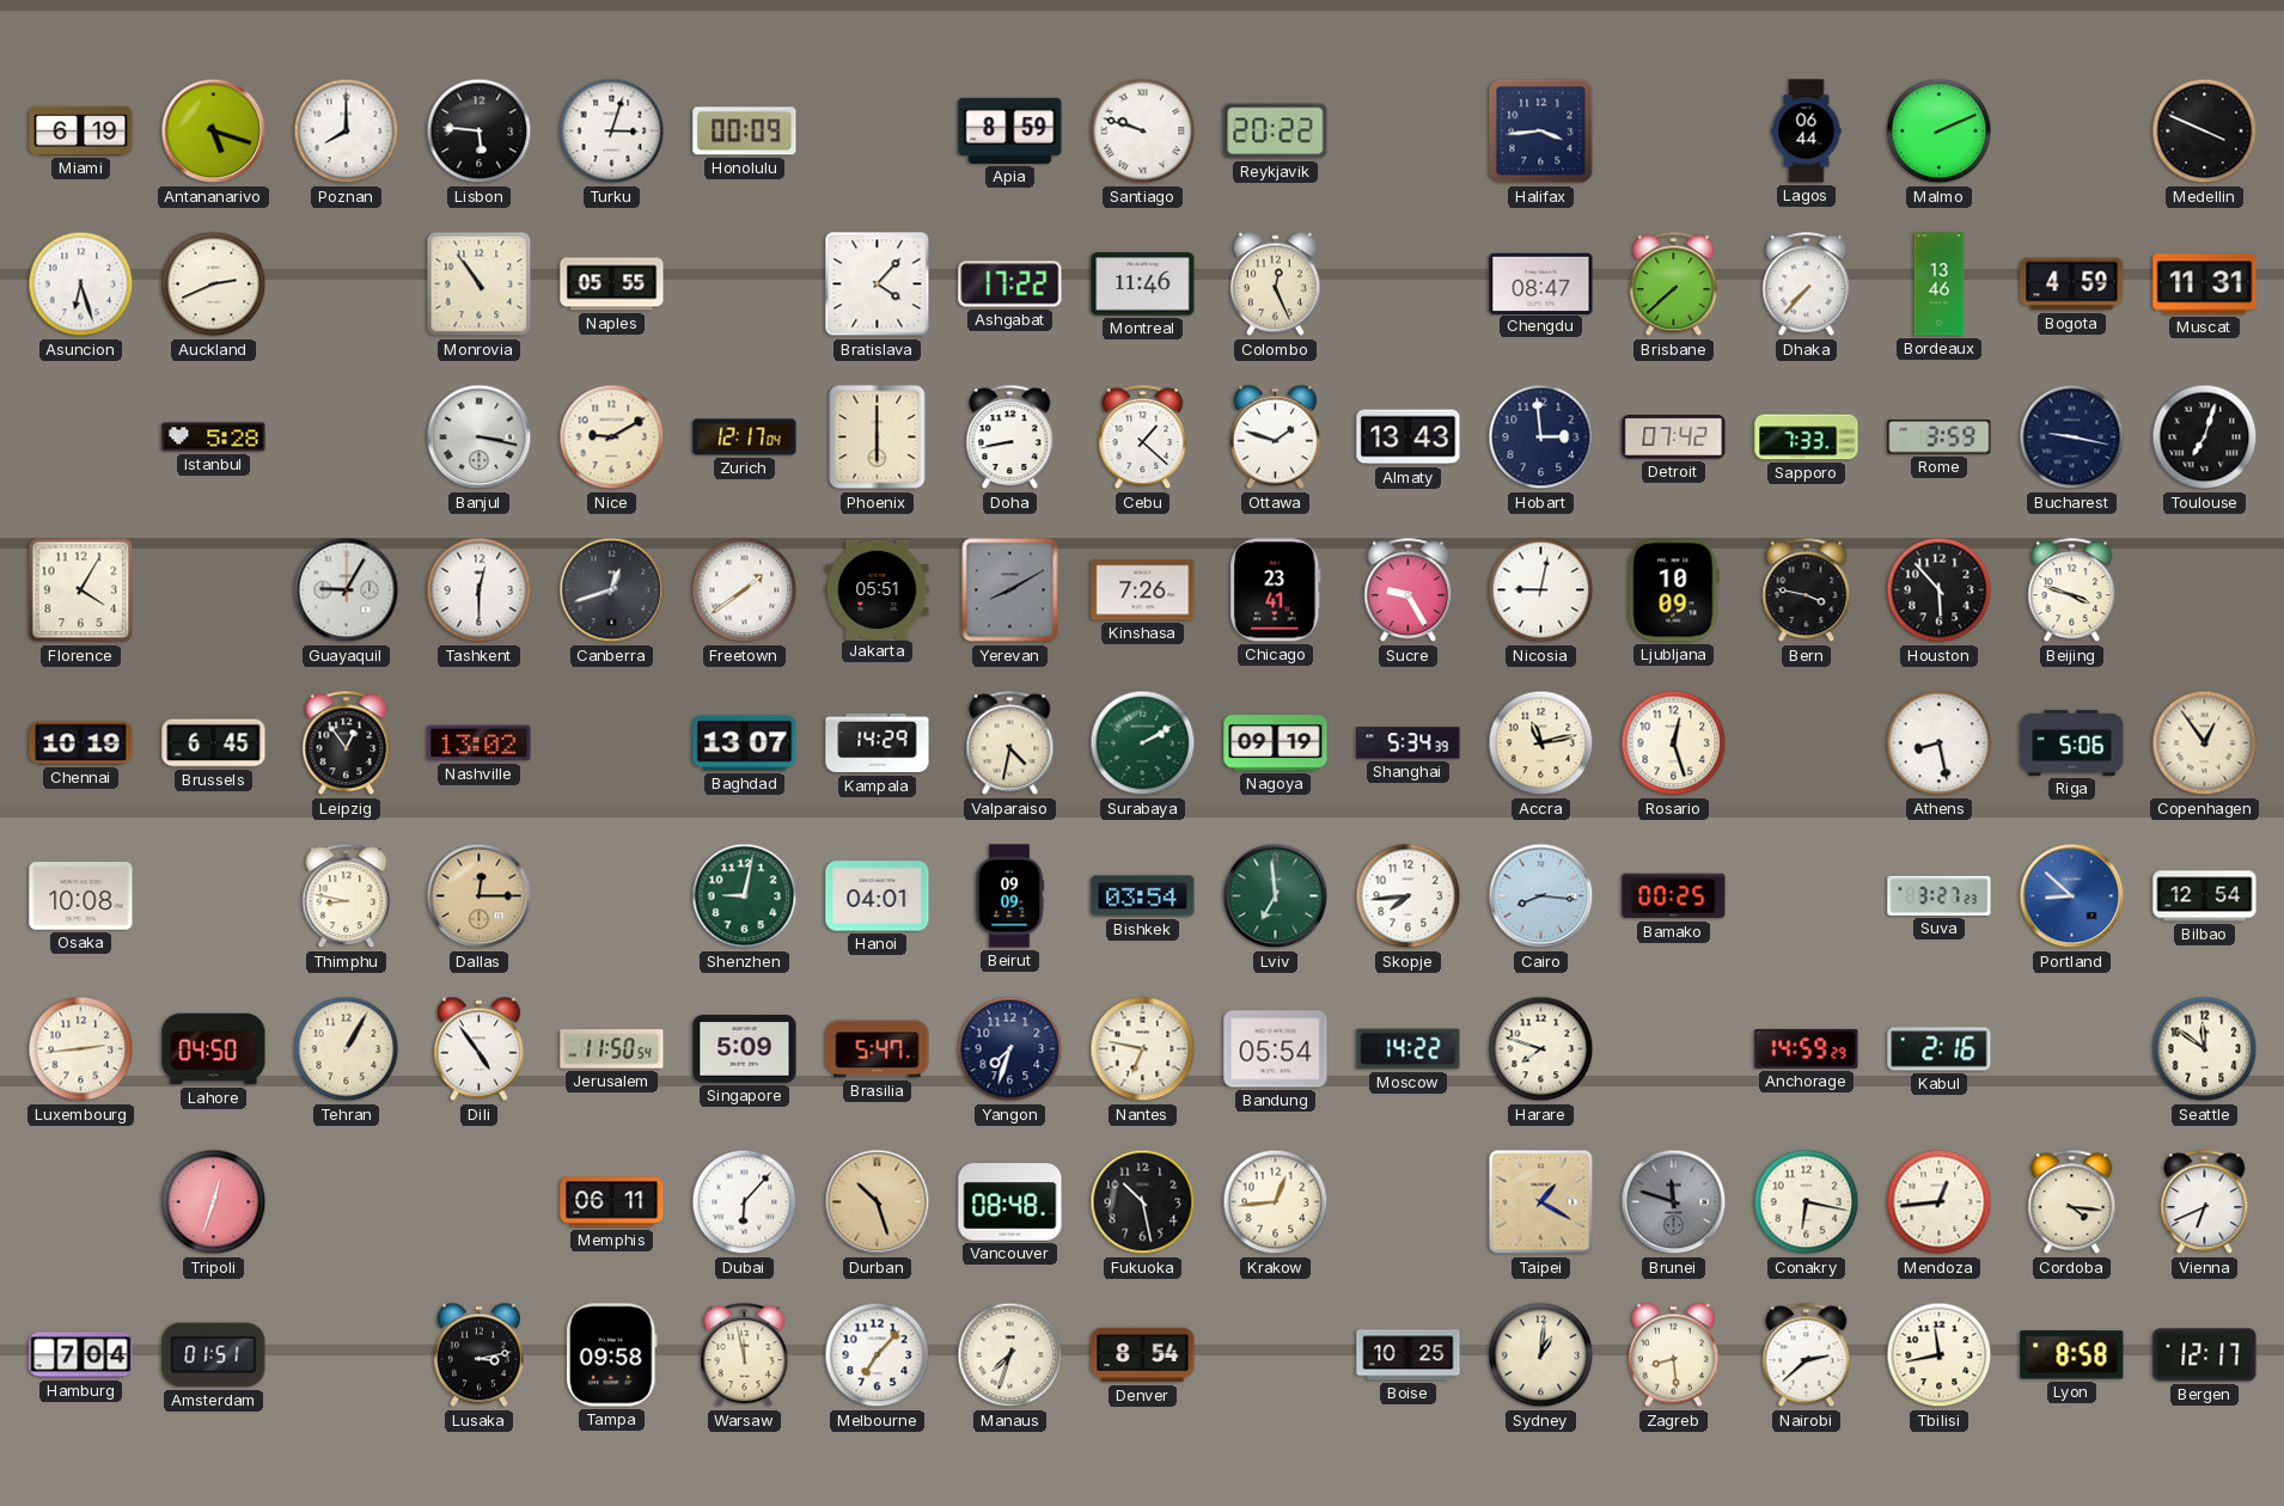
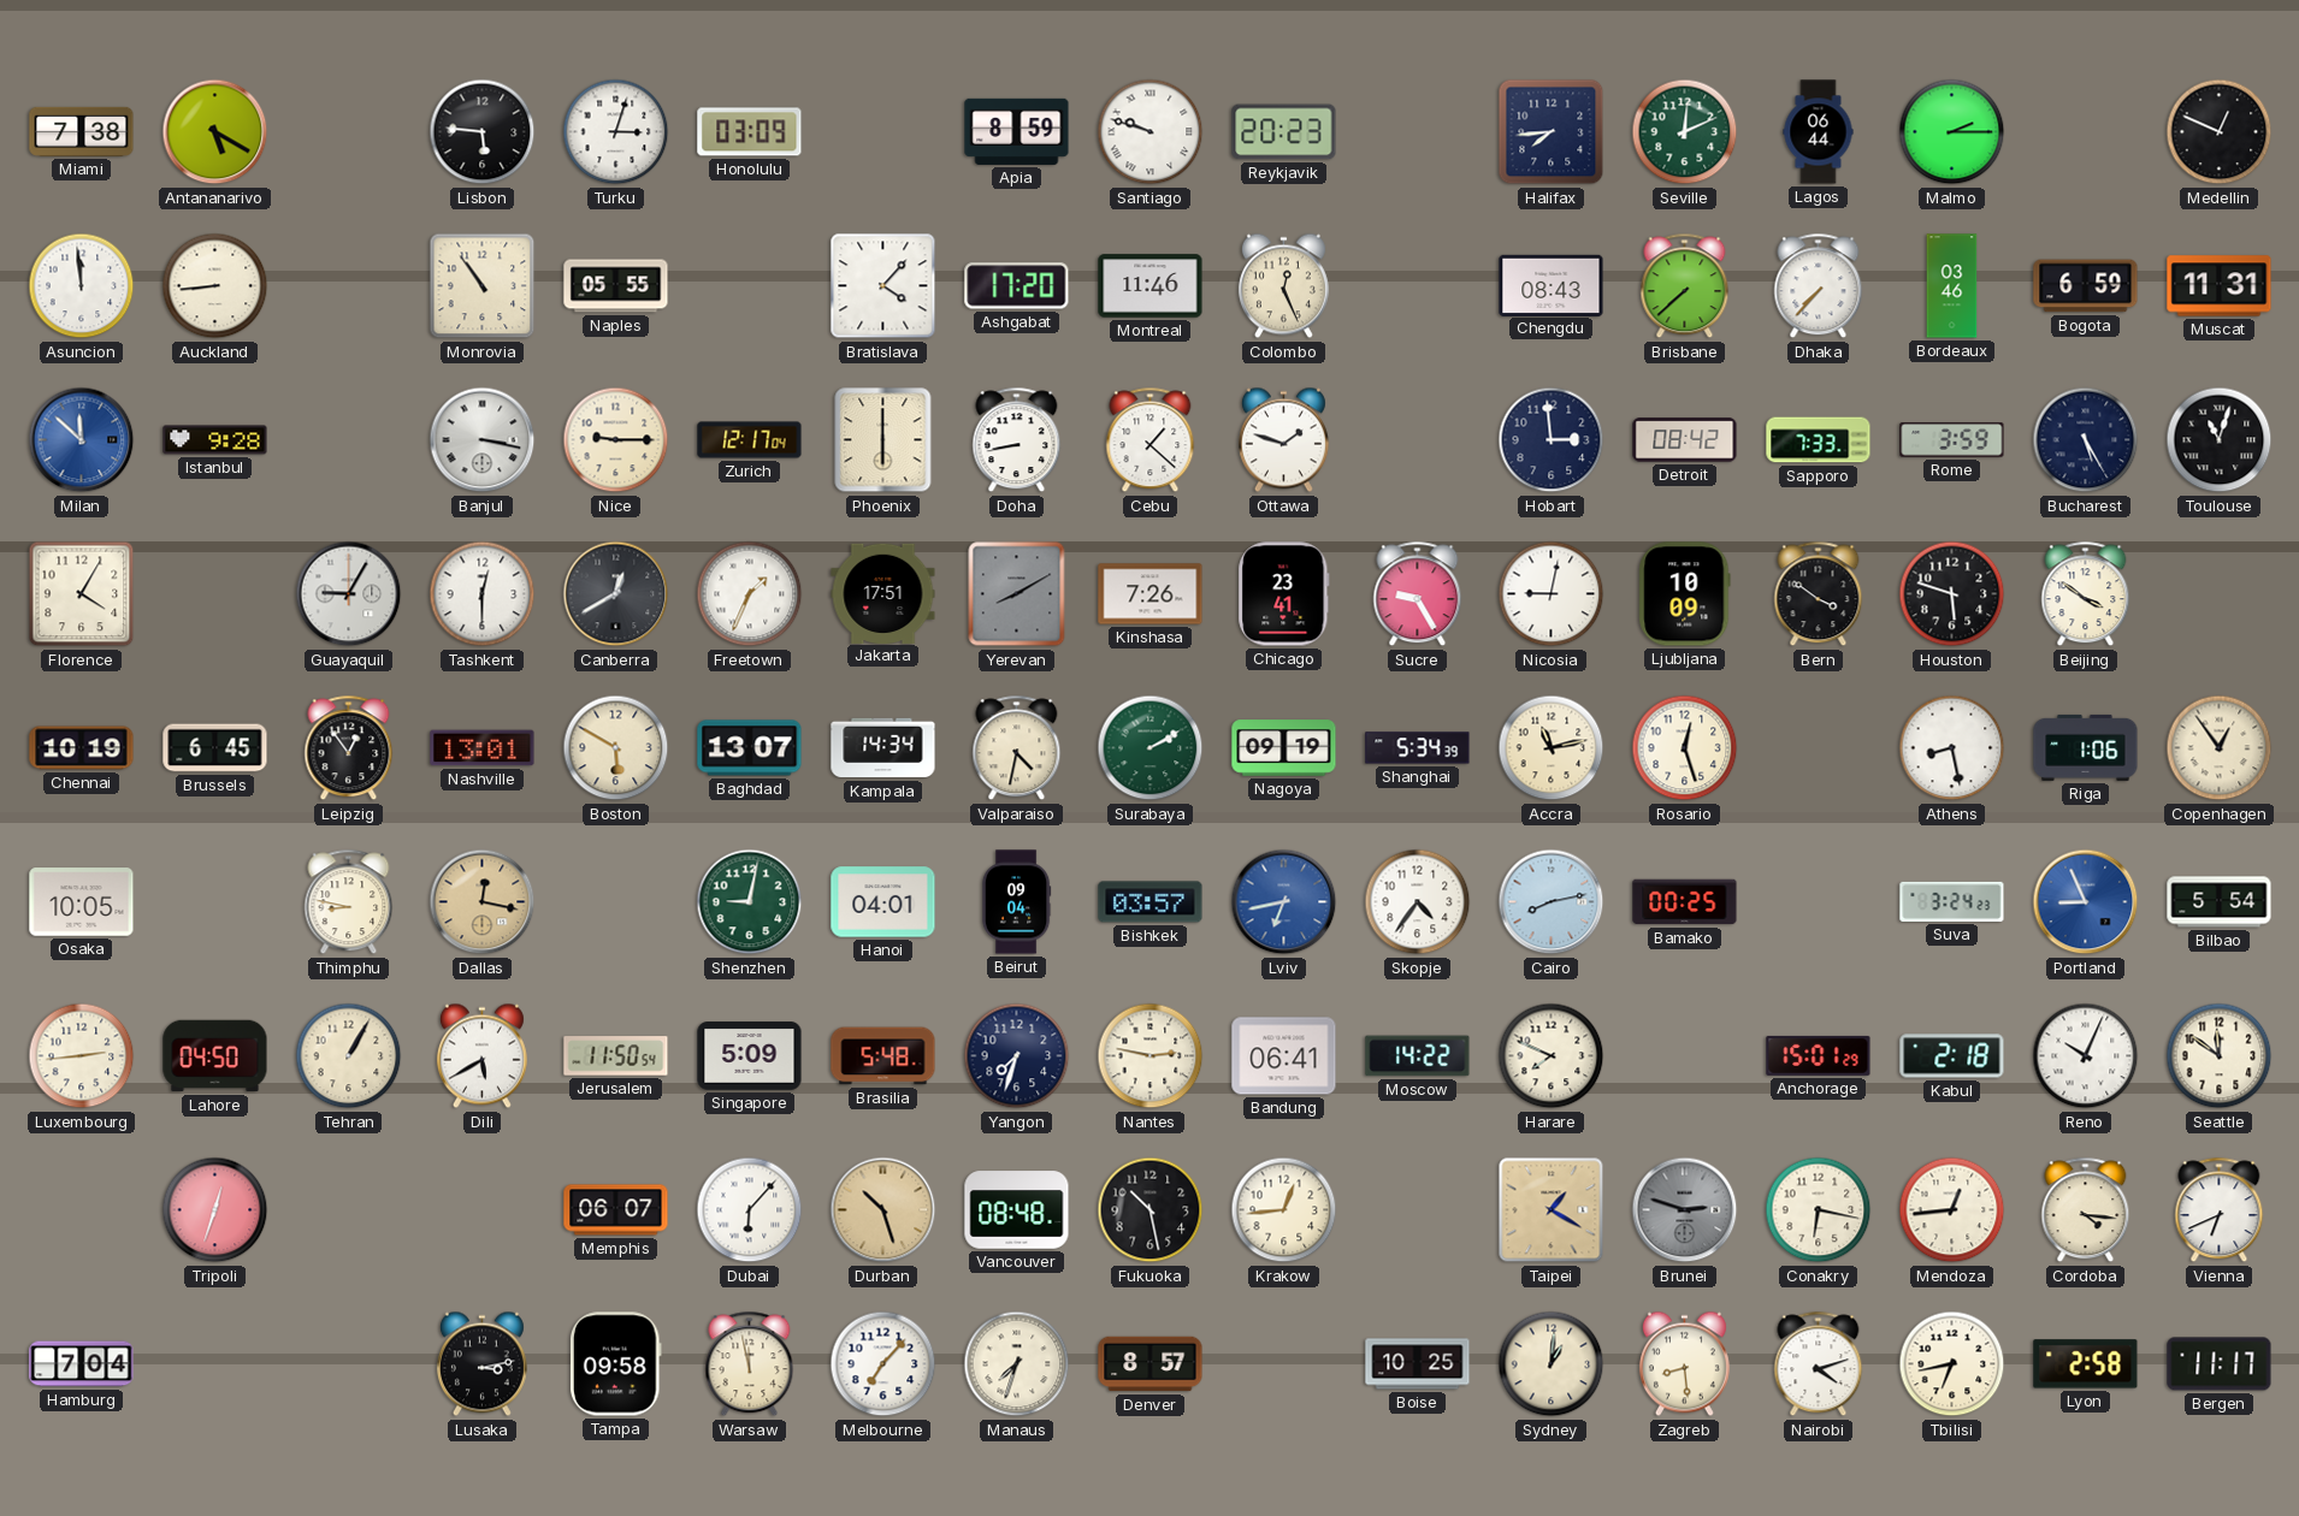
Miami: 6:19 -> 7:38 (82, 131)
Antananarivo: 5:18 -> 5:20 (215, 132)
Poznan: 8:00 -> none (347, 131)
Honolulu: 00:09 -> 03:09 (750, 132)
Reykjavik: 20:22 -> 20:23 (1284, 132)
Halifax: 3:44 -> 7:44 (1552, 132)
Seville: none -> 12:11 (1685, 132)
Malmo: 2:11 -> 2:15 (1952, 132)
Medellin: 3:49 -> 12:49 (2220, 132)
Asuncion: 6:27 -> 11:59 (82, 286)
Auckland: 2:41 -> 8:44 (215, 286)
Ashgabat: 17:22 -> 17:20 (1017, 286)
Chengdu: 08:47 -> 08:43 (1552, 285)
Bordeaux: 13:46 -> 03:46 (1952, 286)
Bogota: 4:59 -> 6:59 (2086, 286)
Milan: none -> 11:52 (82, 440)
Istanbul: 5:28 -> 9:28 (215, 440)
Nice: 9:10 -> 9:15 (616, 440)
Almaty: 13:43 -> none (1409, 437)
Detroit: 07:42 -> 08:42 (1685, 440)
Bucharest: 9:17 -> 5:25 (2086, 440)
Toulouse: 7:03 -> 11:03 (2220, 440)
Canberra: 12:42 -> 12:40 (616, 594)
Freetown: 1:39 -> 1:34 (750, 594)
Jakarta: 05:51 -> 17:51 (883, 593)
Bern: 3:47 -> 3:51 (1819, 594)
Houston: 5:53 -> 5:48 (1952, 594)
Beijing: 3:48 -> 3:51 (2086, 594)
Nashville: 13:02 -> 13:01 (483, 748)
Boston: none -> 5:50 (616, 748)
Kampala: 14:29 -> 14:34 (883, 748)
Riga: 5:06 -> 1:06 (2086, 747)
Osaka: 10:08 -> 10:05 (82, 902)
Dallas: 12:15 -> 12:17 (483, 902)
Beirut: 09:09 -> 09:04 (1016, 902)
Bishkek: 03:54 -> 03:57 (1151, 902)
Lviv: 6:59 -> 6:43 (1284, 902)
Lviv dial: green -> blue (1284, 902)
Skopje: 7:44 -> 4:36 (1418, 902)
Cairo: 8:16 -> 8:13 (1552, 902)
Suva: 3:27 -> 3:24 (1952, 901)
Portland: 8:52 -> 8:56 (2086, 902)
Bilbao: 12:54 -> 5:54 (2220, 902)
Dili: 4:54 -> 5:40 (481, 1056)
Brasilia: 5:47 -> 5:48 (883, 1056)
Nantes: 6:47 -> 2:47 (1151, 1056)
Bandung: 05:54 -> 06:41 (1284, 1056)
Harare: 7:48 -> 7:49 (1552, 1056)
Anchorage: 14:59 -> 15:01 (1819, 1055)
Kabul: 2:16 -> 2:18 (1952, 1056)
Reno: none -> 10:04 (2086, 1056)
Memphis: 06:11 -> 06:07 (616, 1210)
Brunei: 11:48 -> 2:48 (1685, 1210)
Amsterdam: 01:51 -> none (214, 1355)
Denver: 8:54 -> 8:57 (1151, 1364)
Nairobi: 2:38 -> 4:12 (1819, 1364)
Tbilisi: 11:43 -> 6:43 (1952, 1364)
Lyon: 8:58 -> 2:58 (2086, 1364)
Bergen: 12:17 -> 11:17 (2220, 1364)
